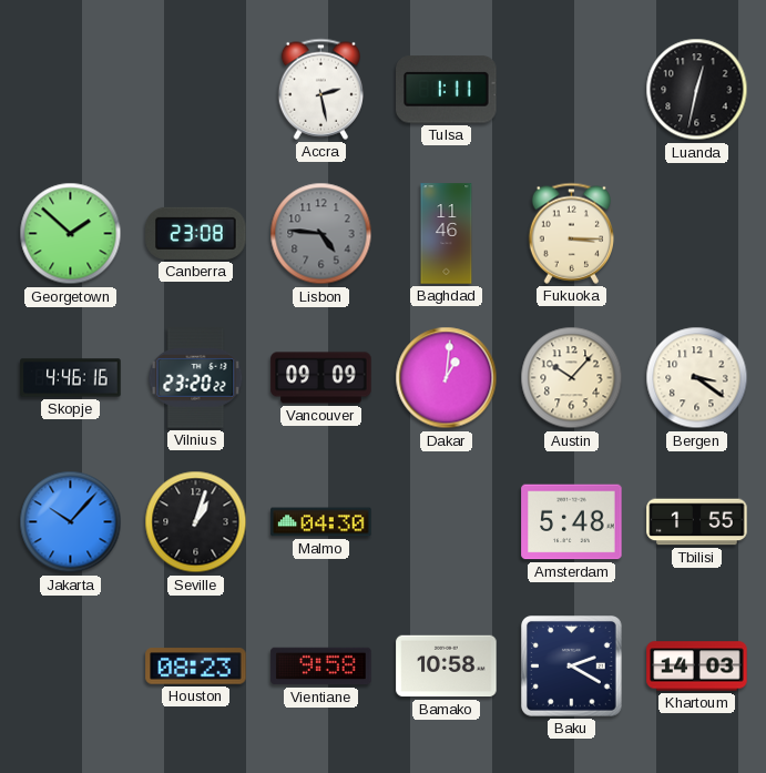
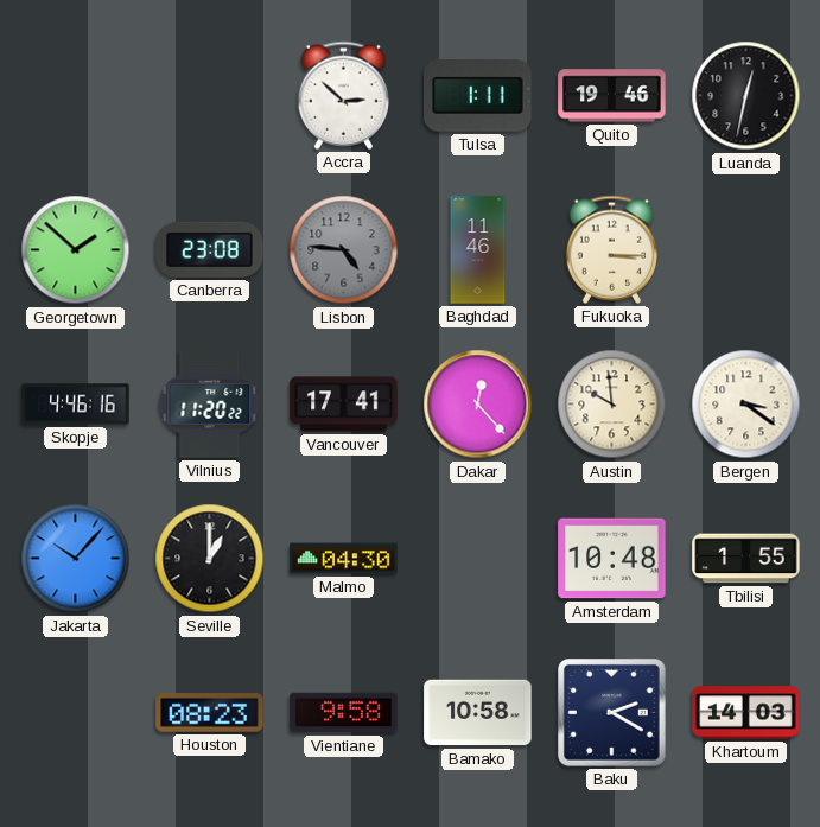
Accra: 2:28 -> 2:52 (344, 95)
Quito: none -> 19:46 (612, 96)
Vilnius: 23:20 -> 11:20 (210, 405)
Vancouver: 09:09 -> 17:41 (344, 405)
Dakar: 1:01 -> 12:23 (478, 405)
Austin: 10:07 -> 9:59 (612, 405)
Seville: 1:03 -> 1:00 (210, 559)
Amsterdam: 5:48 -> 10:48 (612, 559)
